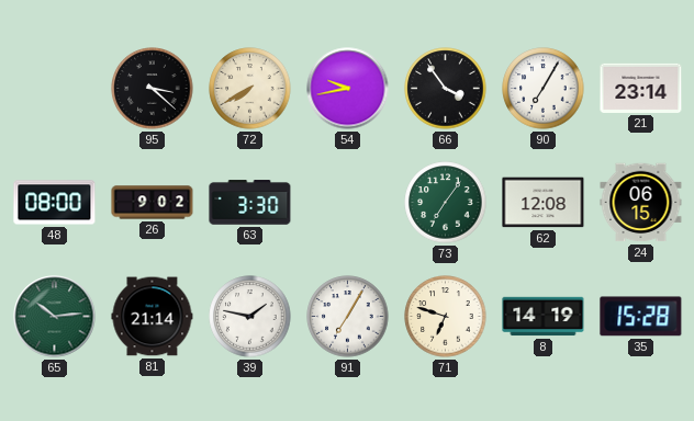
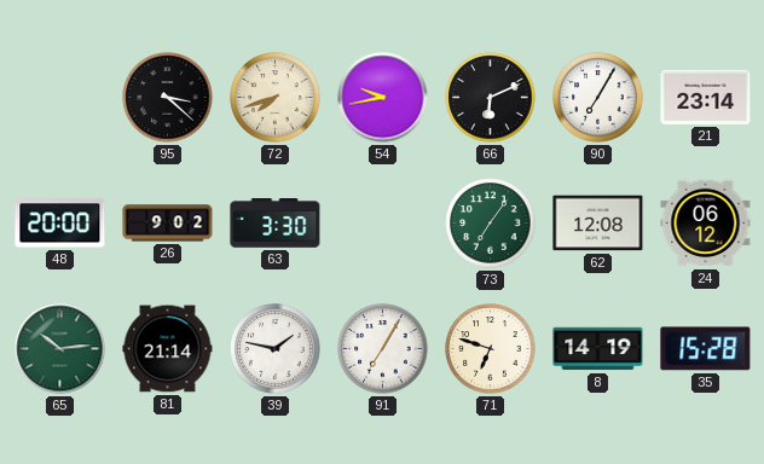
72: 7:40 -> 7:42 (276, 98)
66: 3:54 -> 6:11 (491, 98)
48: 08:00 -> 20:00 (60, 224)
24: 06:15 -> 06:12 (706, 224)
